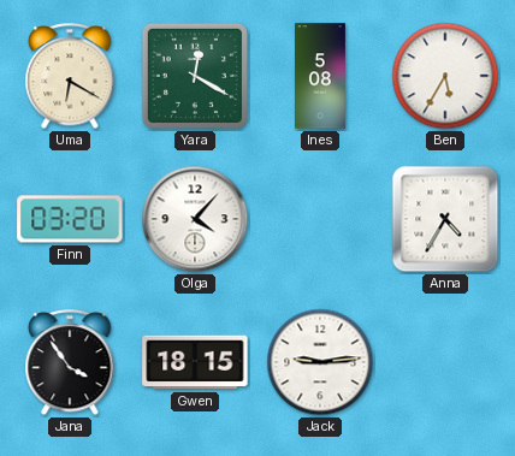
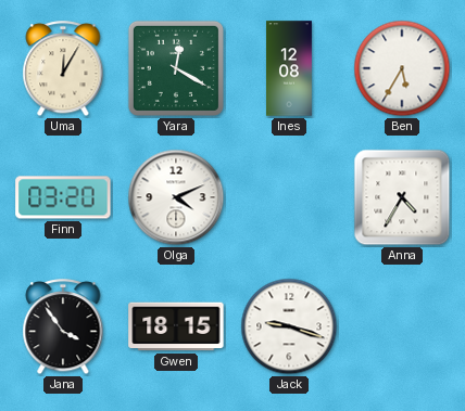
Uma: 6:20 -> 12:05 (63, 69)
Ines: 5:08 -> 12:08 (290, 68)
Olga: 4:07 -> 4:11 (176, 197)
Jack: 9:14 -> 9:18 (289, 326)
